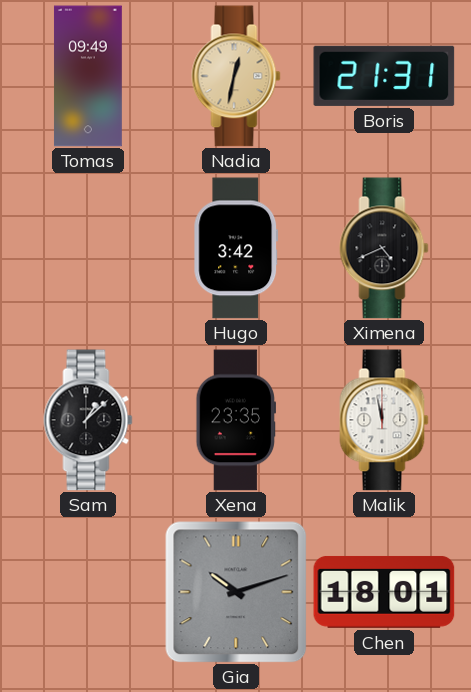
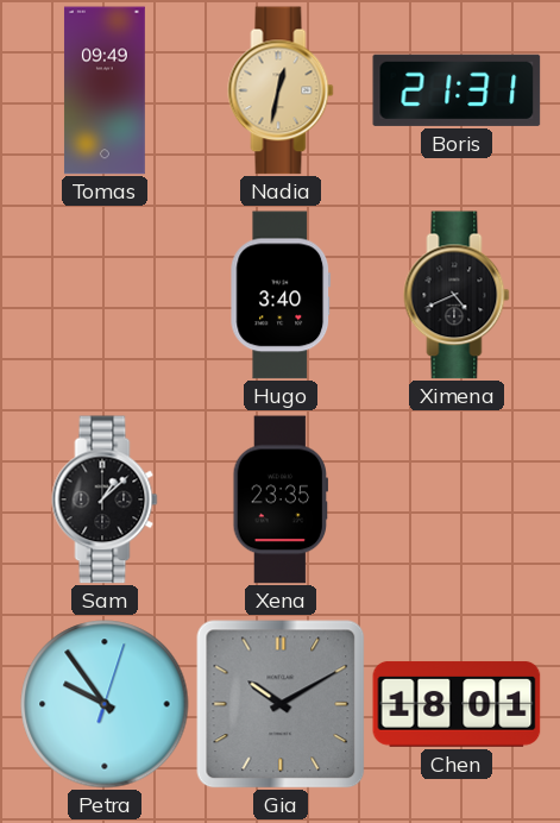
Hugo: 3:42 -> 3:40 (281, 295)
Malik: 11:58 -> none (384, 420)
Petra: none -> 9:54 (105, 704)
Gia: 10:12 -> 10:10 (281, 704)
